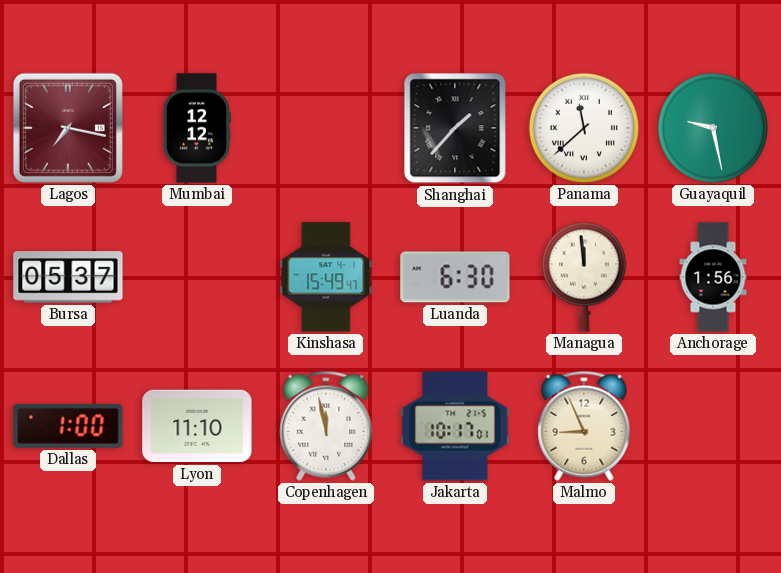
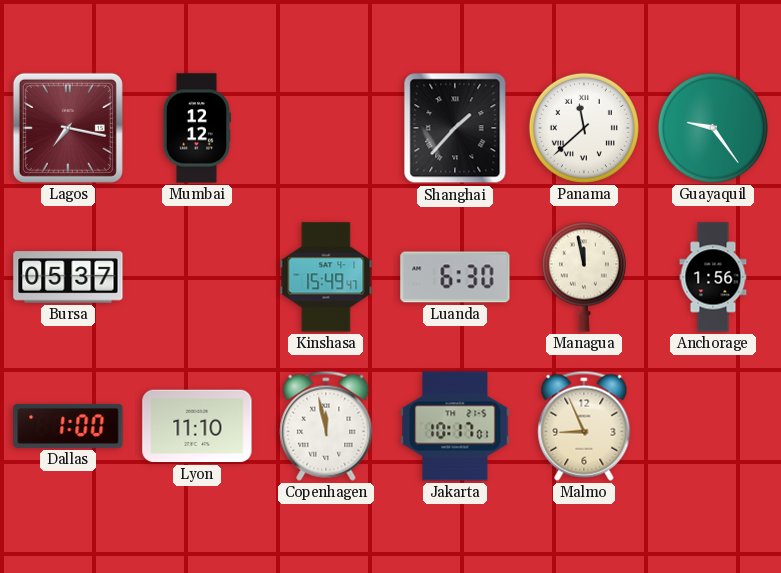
Guayaquil: 9:28 -> 9:24 (713, 128)
Managua: 11:59 -> 11:58 (584, 277)
